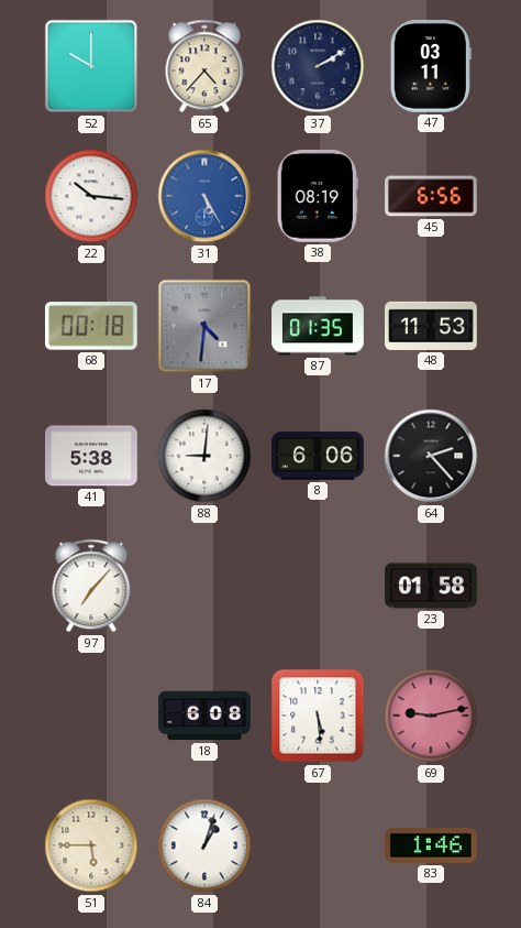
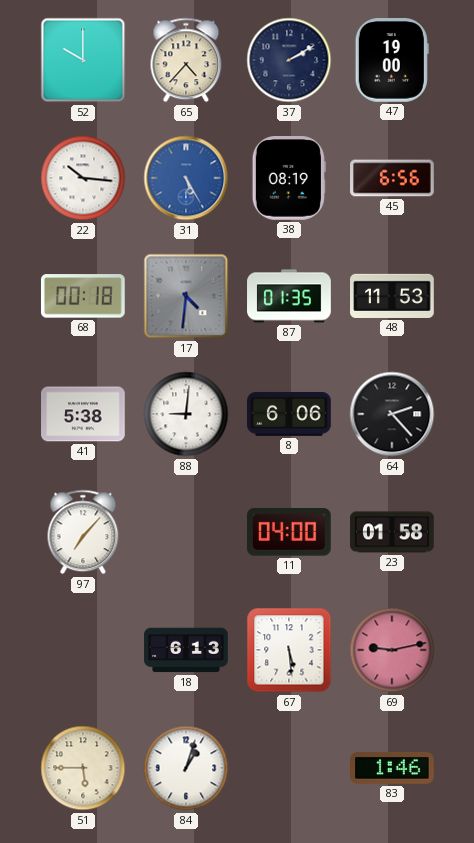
47: 03:11 -> 19:00 (392, 61)
11: none -> 04:00 (289, 532)
18: 6:08 -> 6:13 (186, 650)
